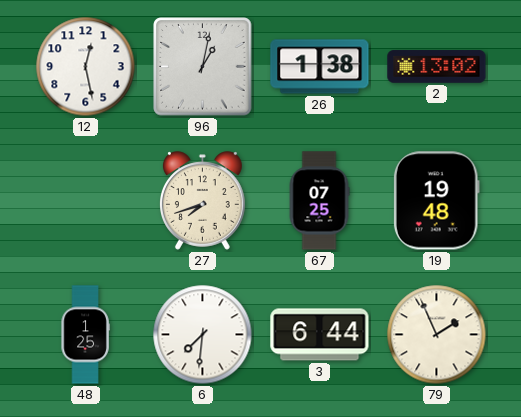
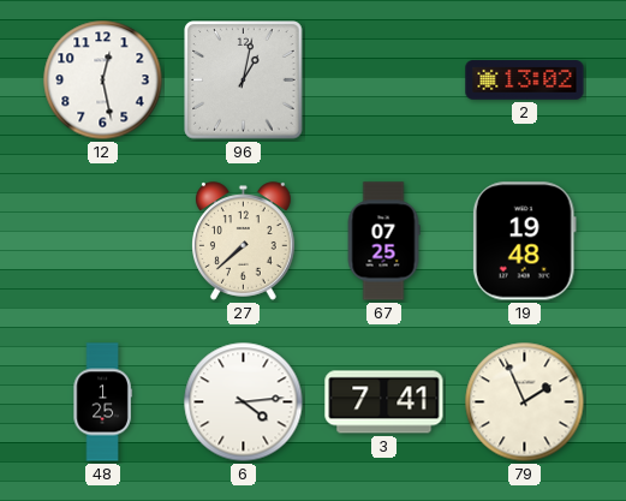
26: 1:38 -> none (320, 67)
27: 7:42 -> 7:38 (244, 241)
6: 7:31 -> 4:14 (244, 402)
3: 6:44 -> 7:41 (384, 402)
